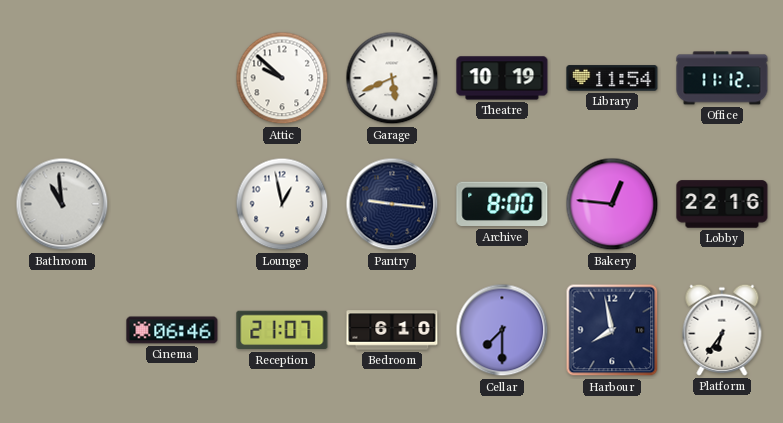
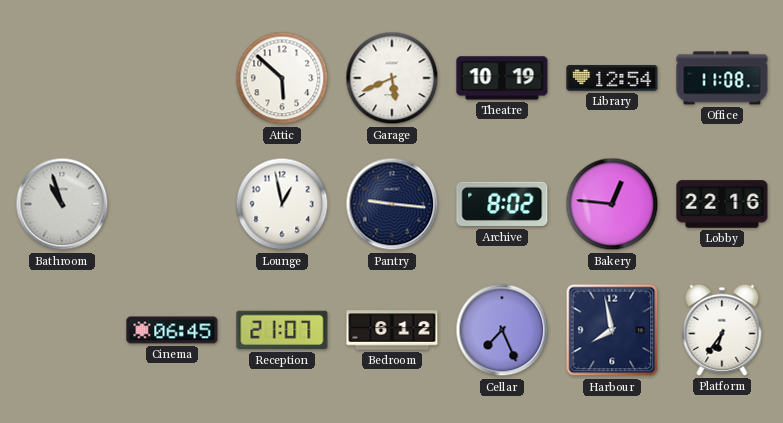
Attic: 9:52 -> 5:52 (282, 78)
Library: 11:54 -> 12:54 (612, 78)
Office: 11:12 -> 11:08 (722, 78)
Bathroom: 10:59 -> 10:57 (62, 204)
Archive: 8:00 -> 8:02 (502, 204)
Cinema: 06:46 -> 06:45 (172, 330)
Bedroom: 6:10 -> 6:12 (392, 330)
Cellar: 7:30 -> 7:26 (502, 330)
